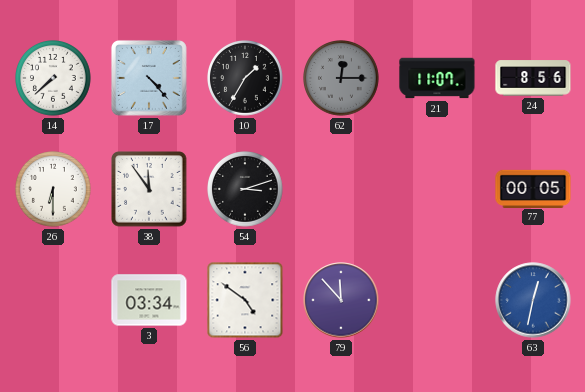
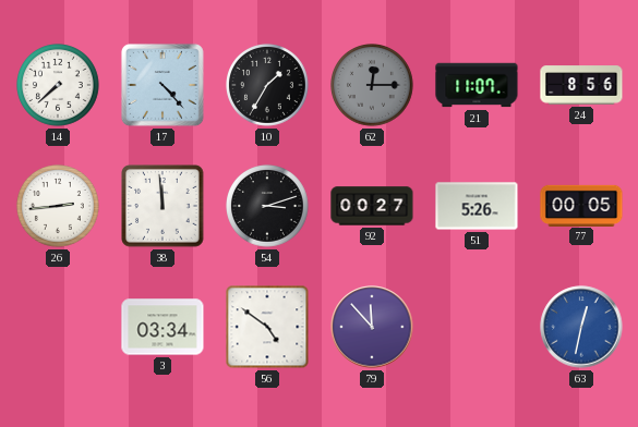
26: 6:30 -> 2:44 (59, 207)
38: 11:54 -> 11:59 (162, 206)
92: none -> 00:27 (372, 206)
51: none -> 5:26 (477, 206)
